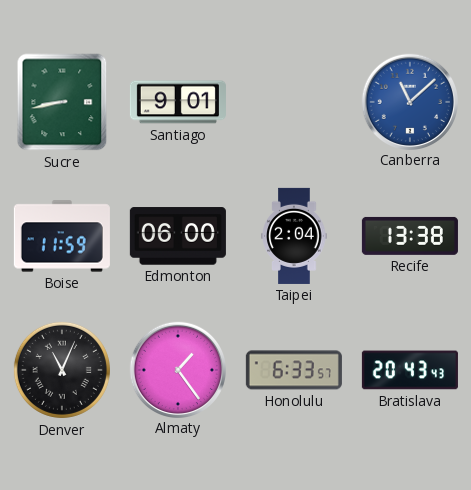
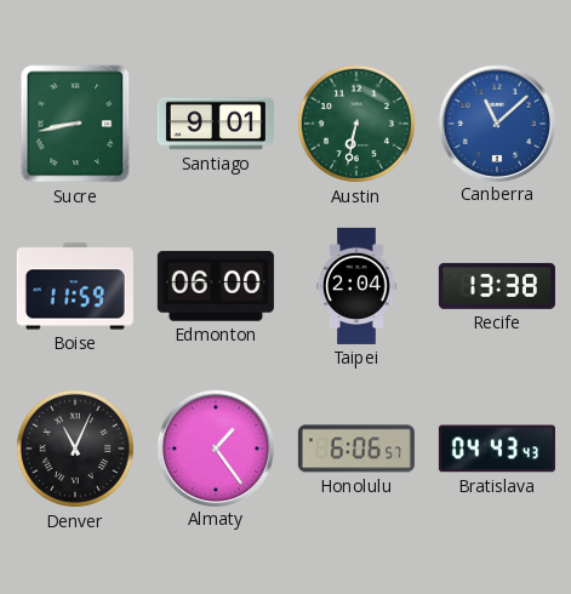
Austin: none -> 6:32 (356, 124)
Honolulu: 6:33 -> 6:06 (356, 449)
Bratislava: 20:43 -> 04:43 (497, 449)
